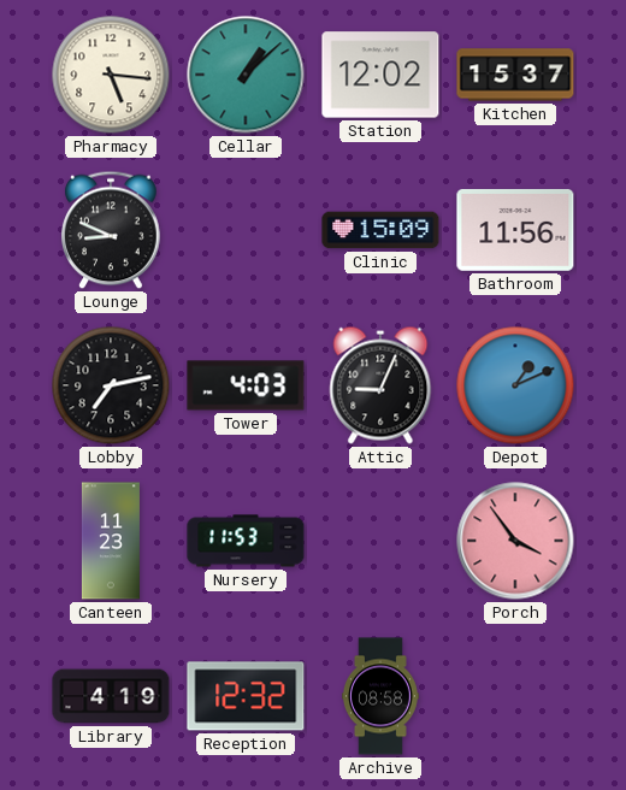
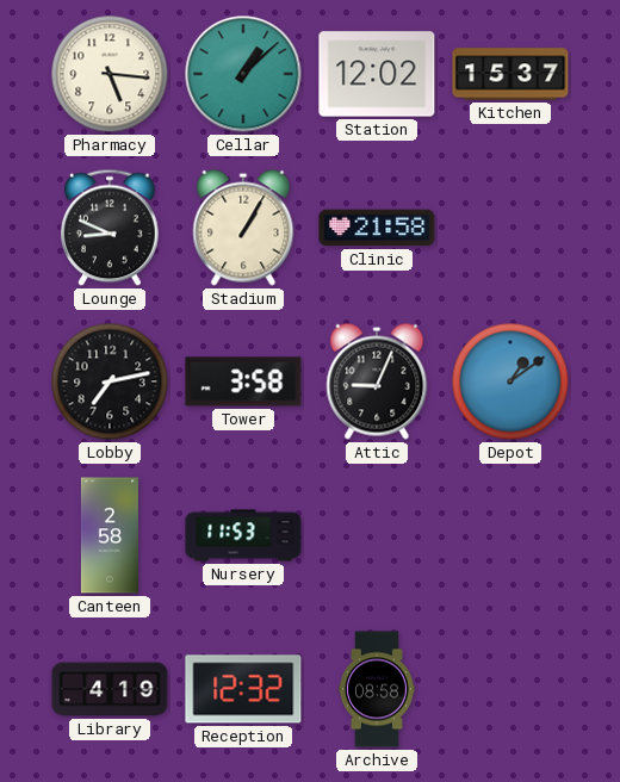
Stadium: none -> 1:05 (243, 228)
Clinic: 15:09 -> 21:58 (377, 228)
Bathroom: 11:56 -> none (515, 230)
Tower: 4:03 -> 3:58 (243, 381)
Depot: 1:11 -> 1:09 (510, 381)
Canteen: 11:23 -> 2:58 (110, 535)
Porch: 3:54 -> none (515, 541)
